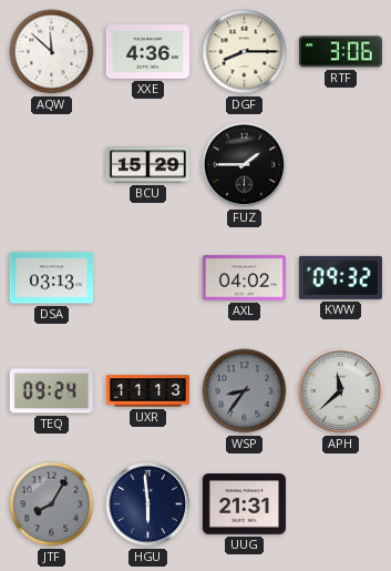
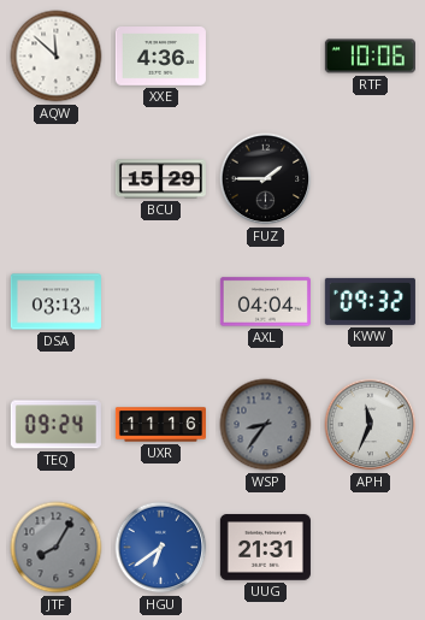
DGF: 8:15 -> none (245, 52)
RTF: 3:06 -> 10:06 (370, 57)
AXL: 04:02 -> 04:04 (265, 302)
UXR: 11:13 -> 11:16 (160, 425)
APH: 11:38 -> 11:34 (371, 425)
HGU: 5:59 -> 6:39 (161, 548)
HGU dial: navy -> blue (161, 548)
